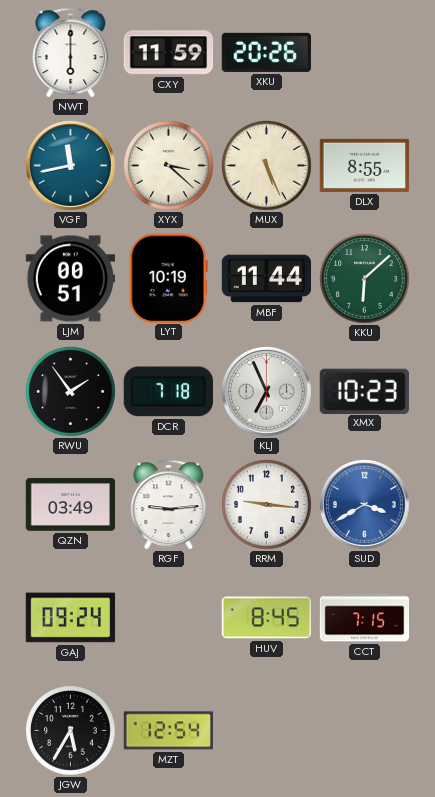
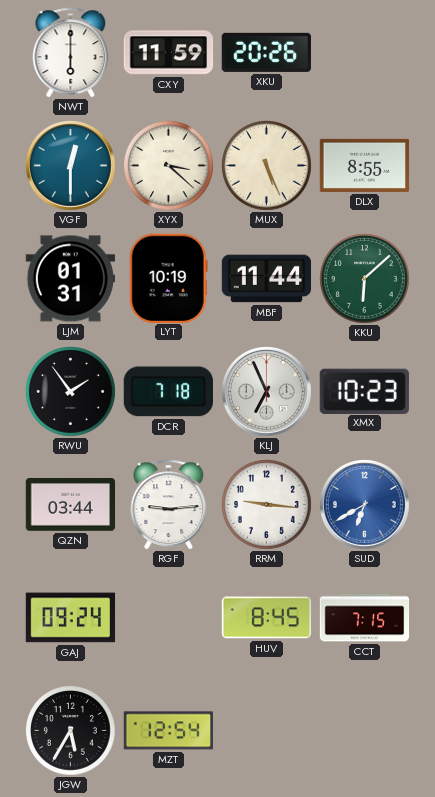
VGF: 11:43 -> 12:30 (71, 166)
LJM: 00:51 -> 01:31 (71, 279)
QZN: 03:49 -> 03:44 (71, 504)
SUD: 3:40 -> 6:40 (365, 505)
